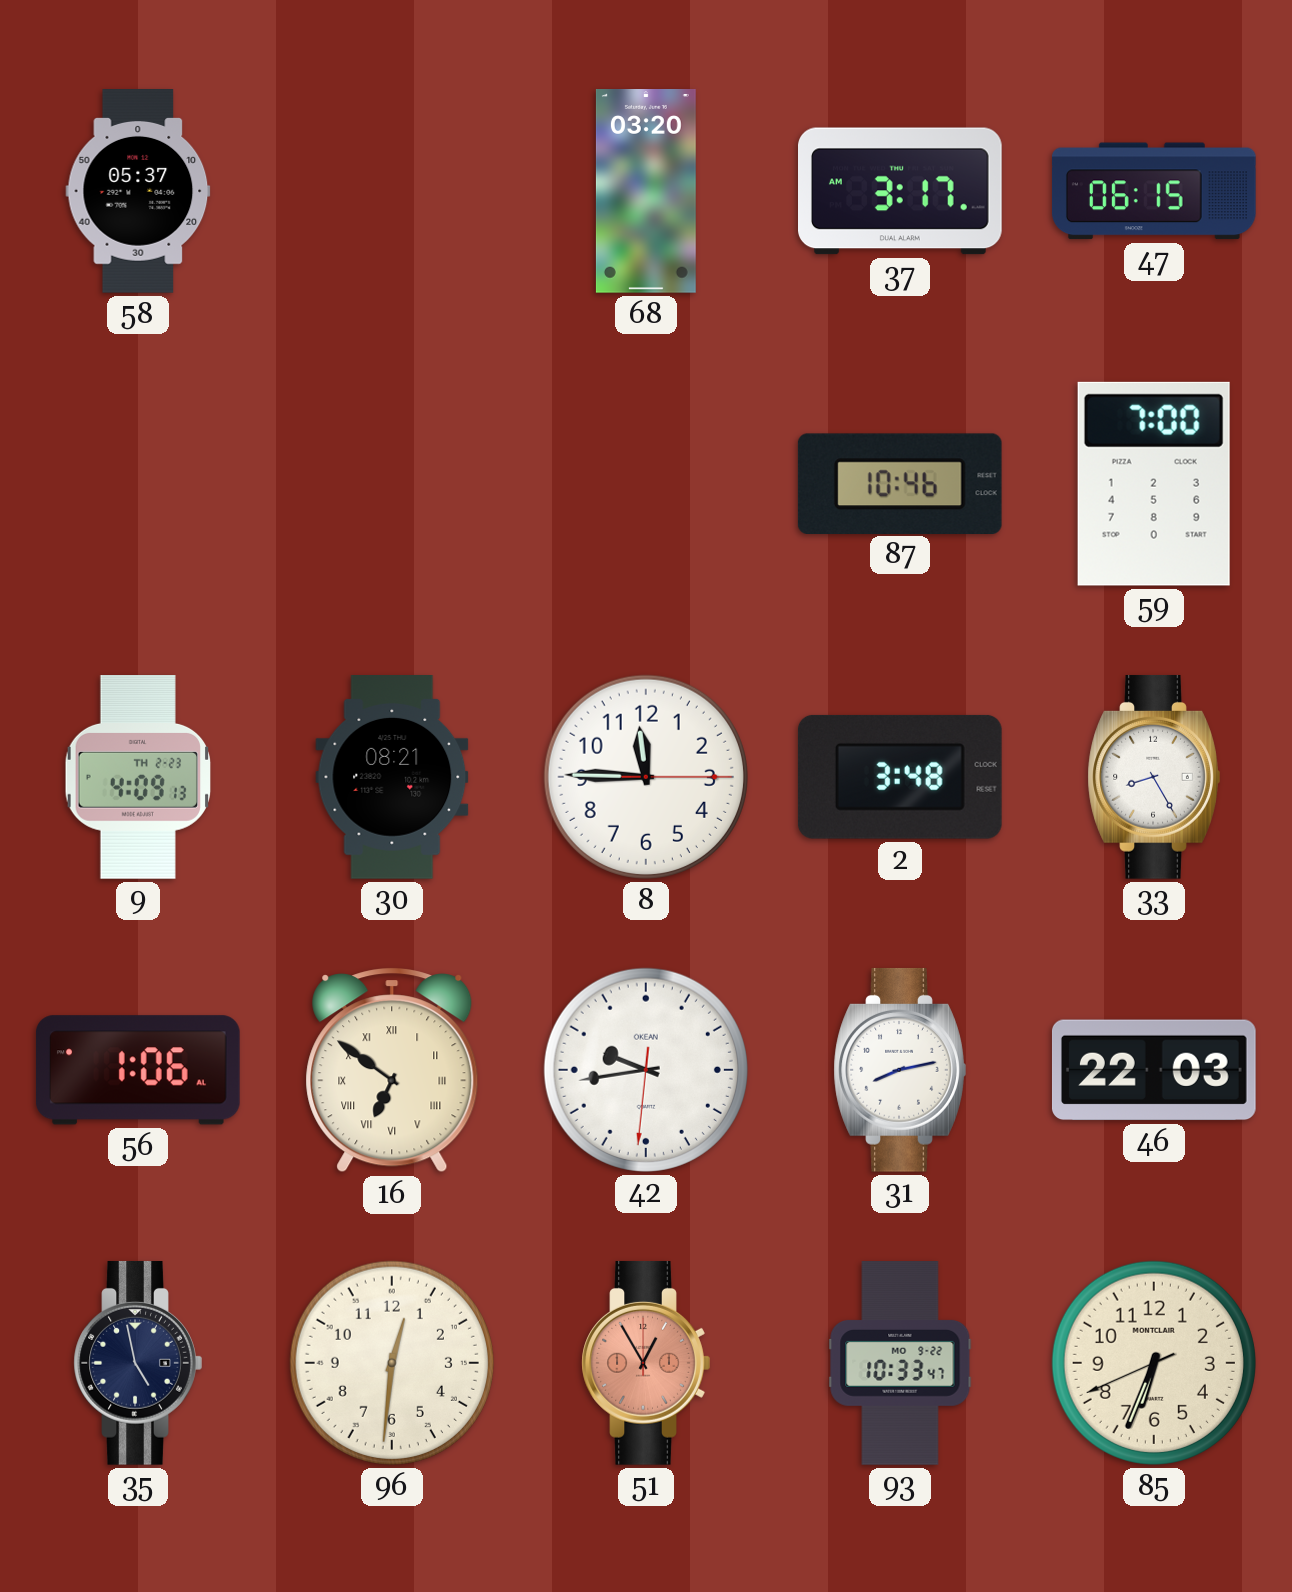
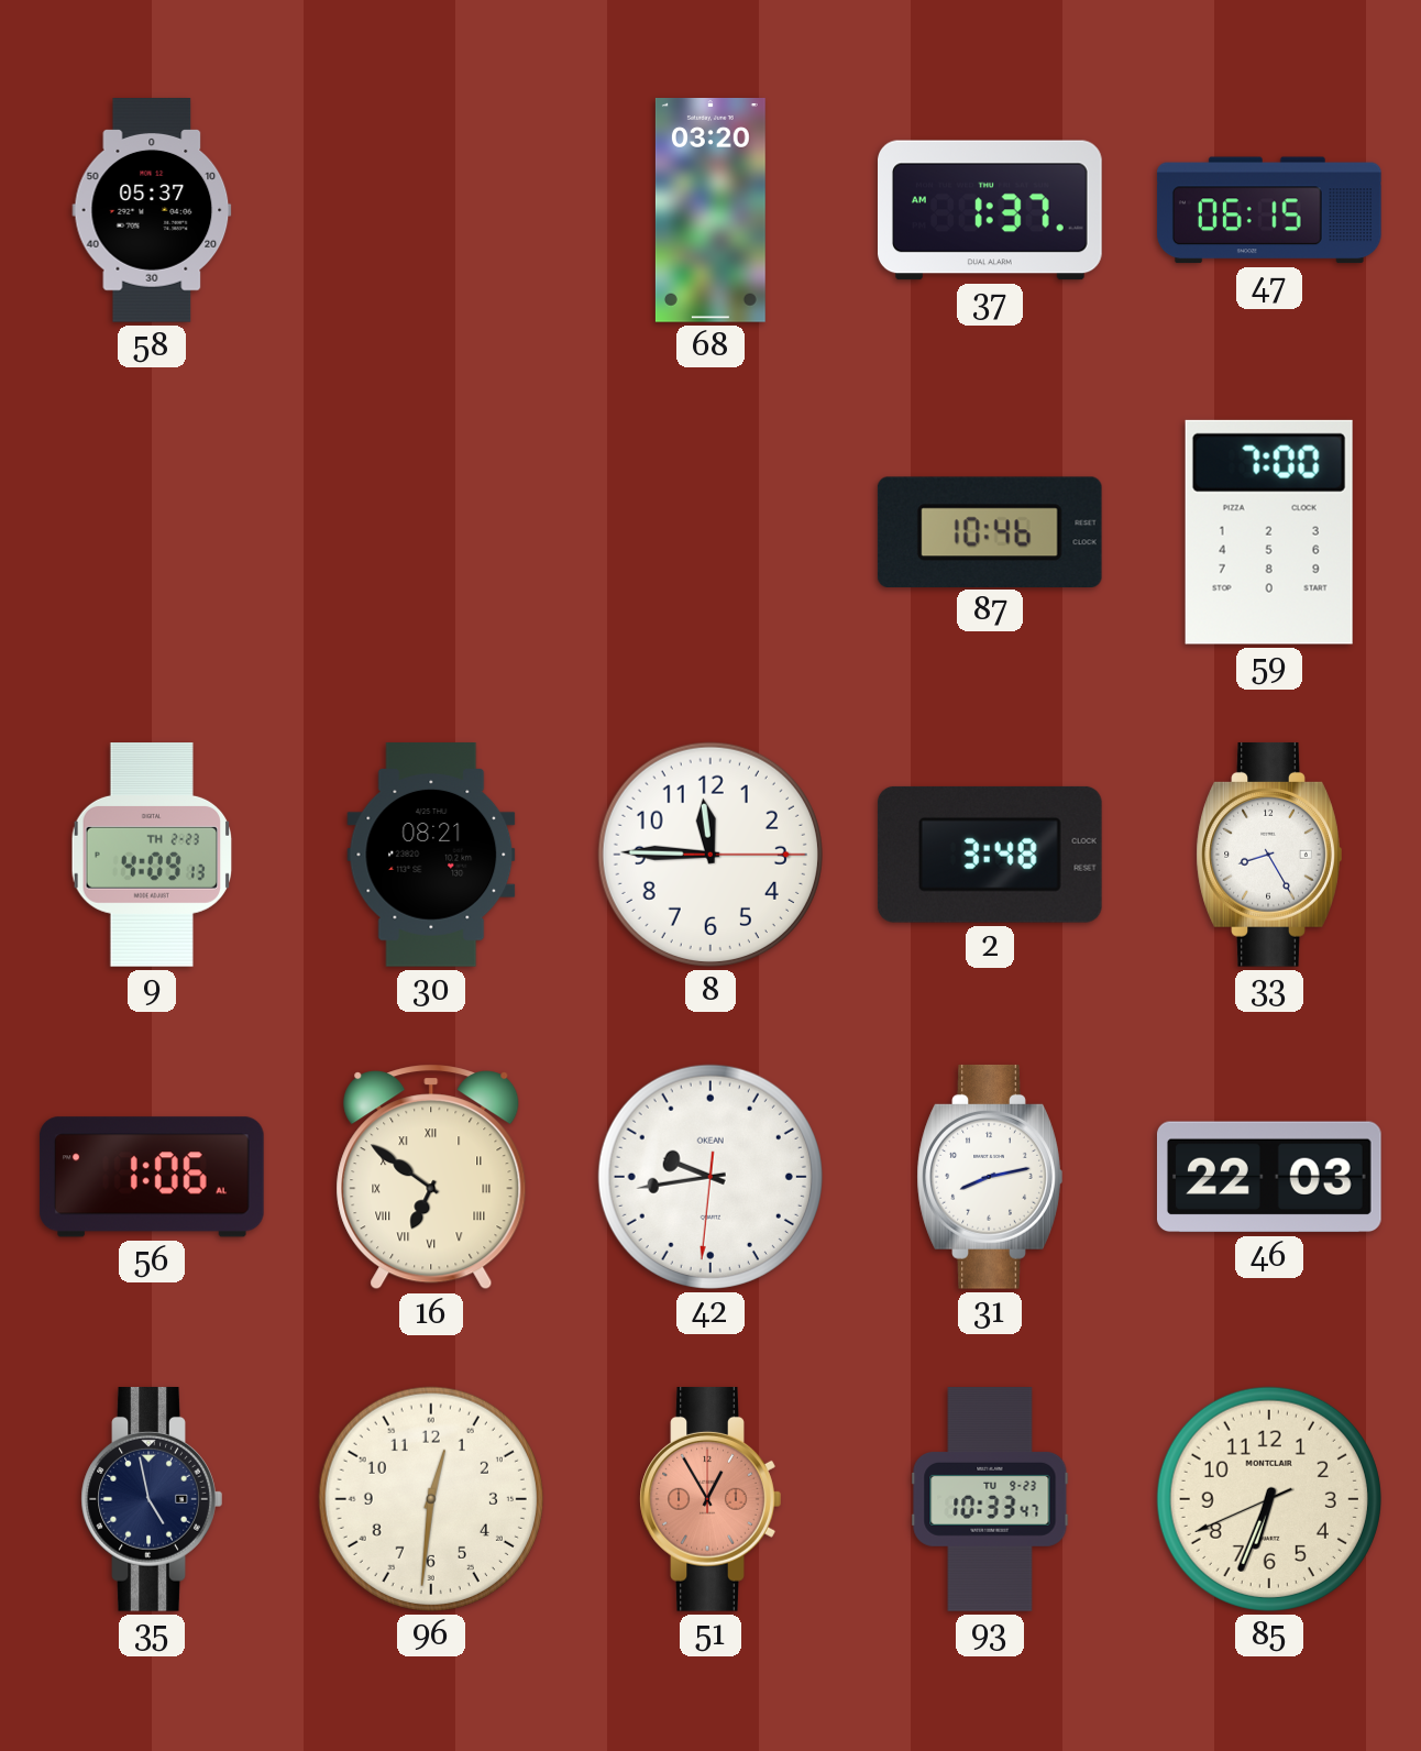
37: 3:17 -> 1:37 (991, 210)
93 date: MO 9-22 -> TU 9-23 (990, 1499)
